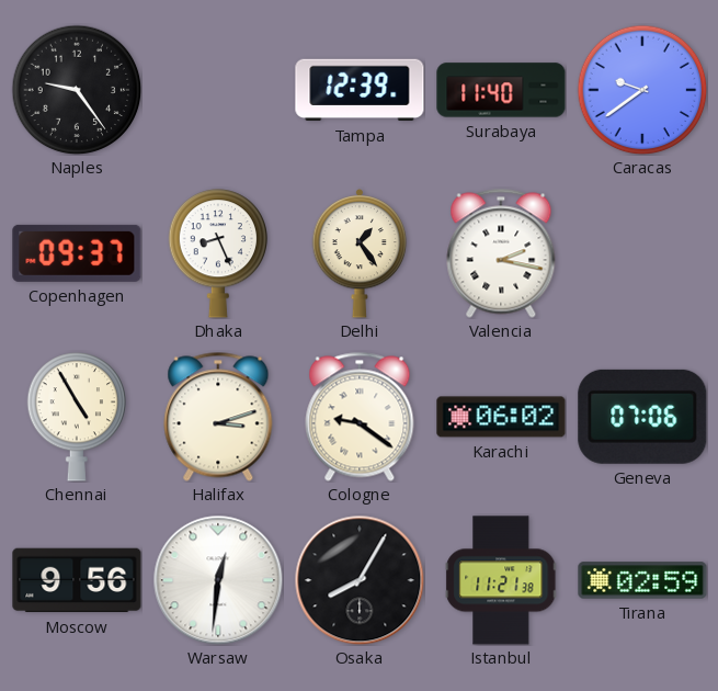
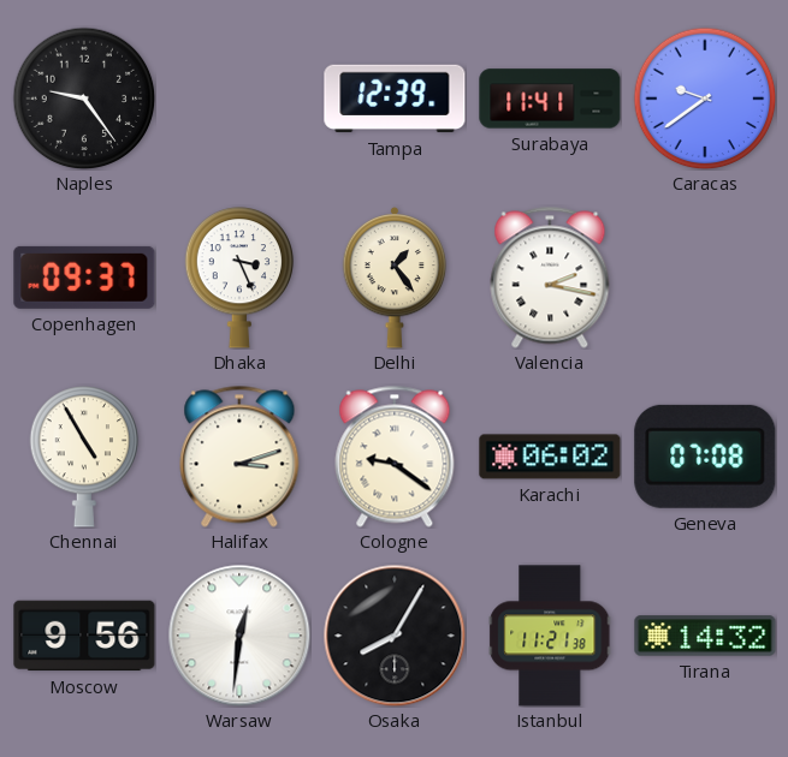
Surabaya: 11:40 -> 11:41 (550, 99)
Dhaka: 8:26 -> 3:26 (239, 278)
Geneva: 07:06 -> 07:08 (705, 457)
Tirana: 02:59 -> 14:32 (705, 636)
